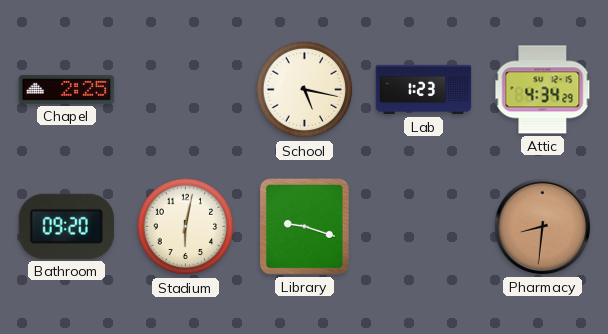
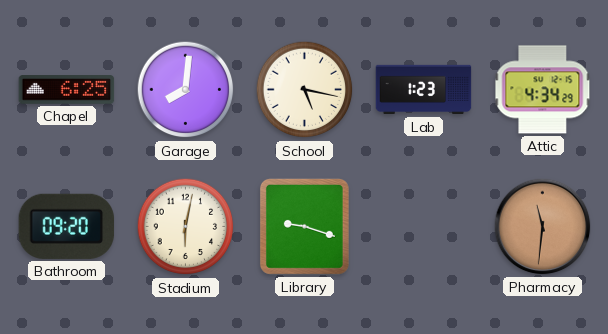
Chapel: 2:25 -> 6:25 (67, 90)
Garage: none -> 8:01 (186, 90)
Pharmacy: 8:31 -> 11:31 (543, 227)
